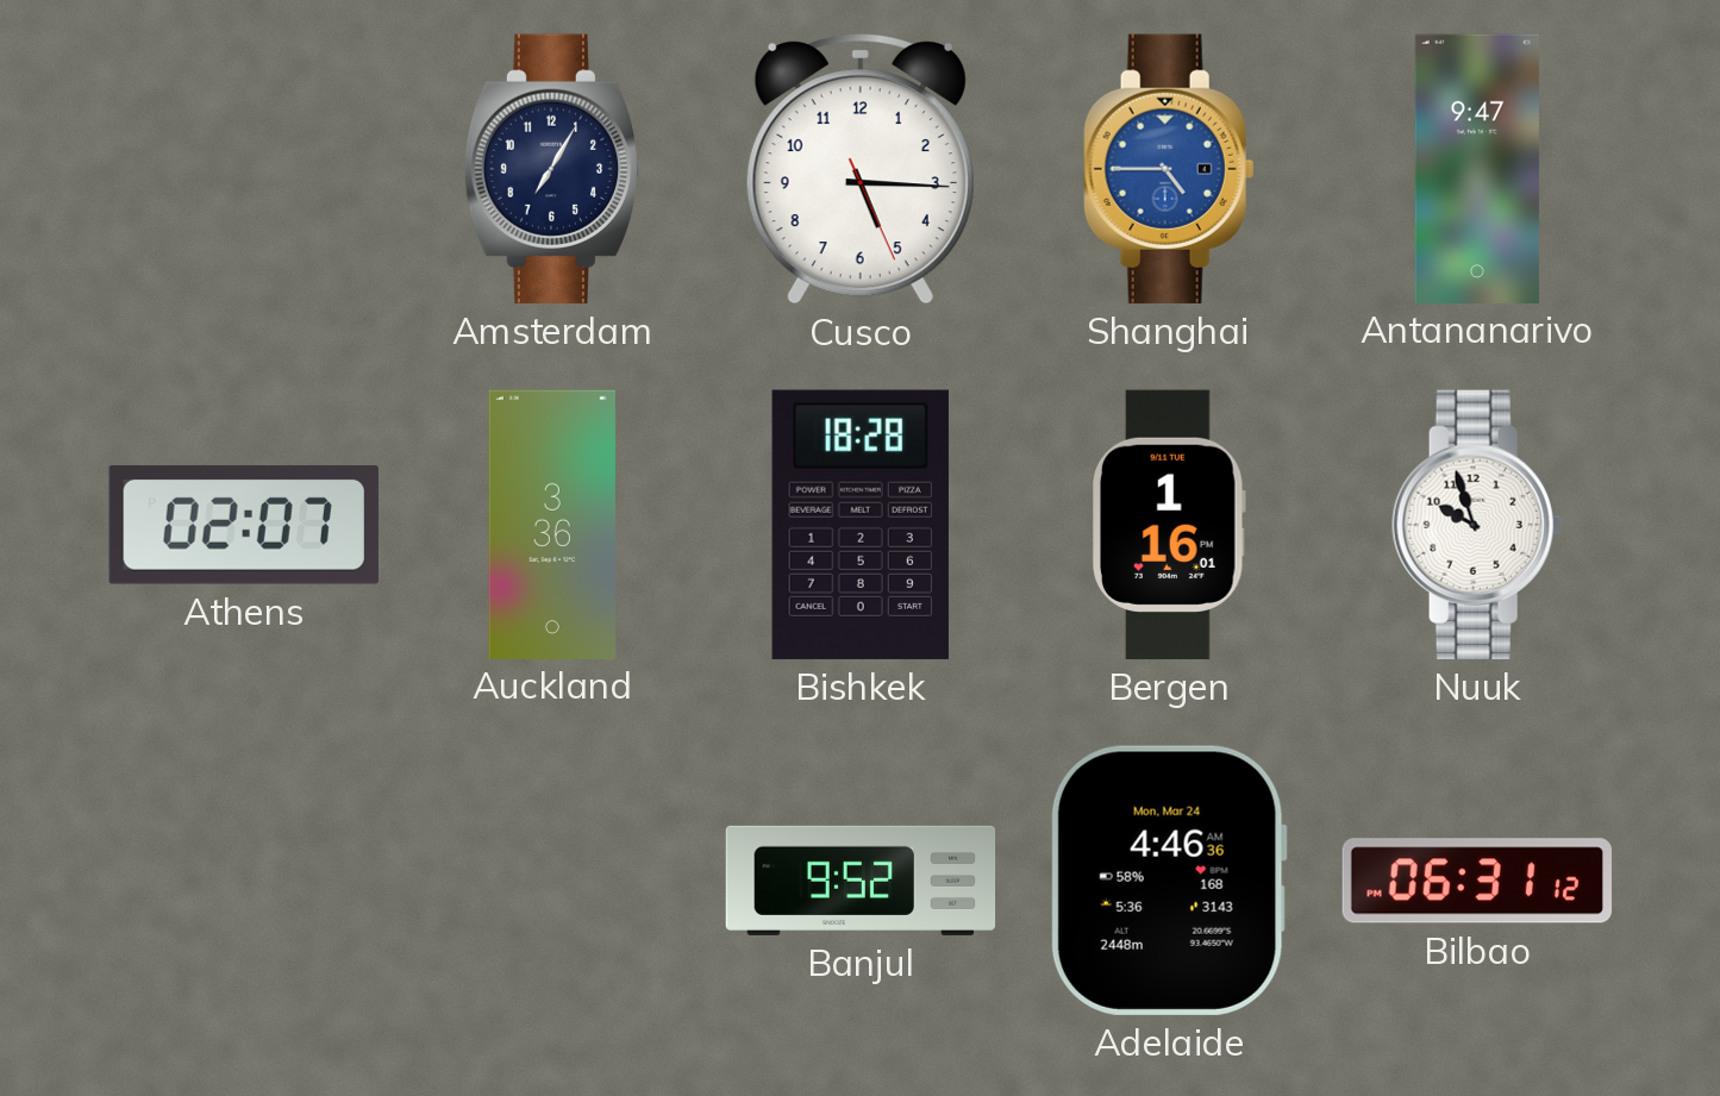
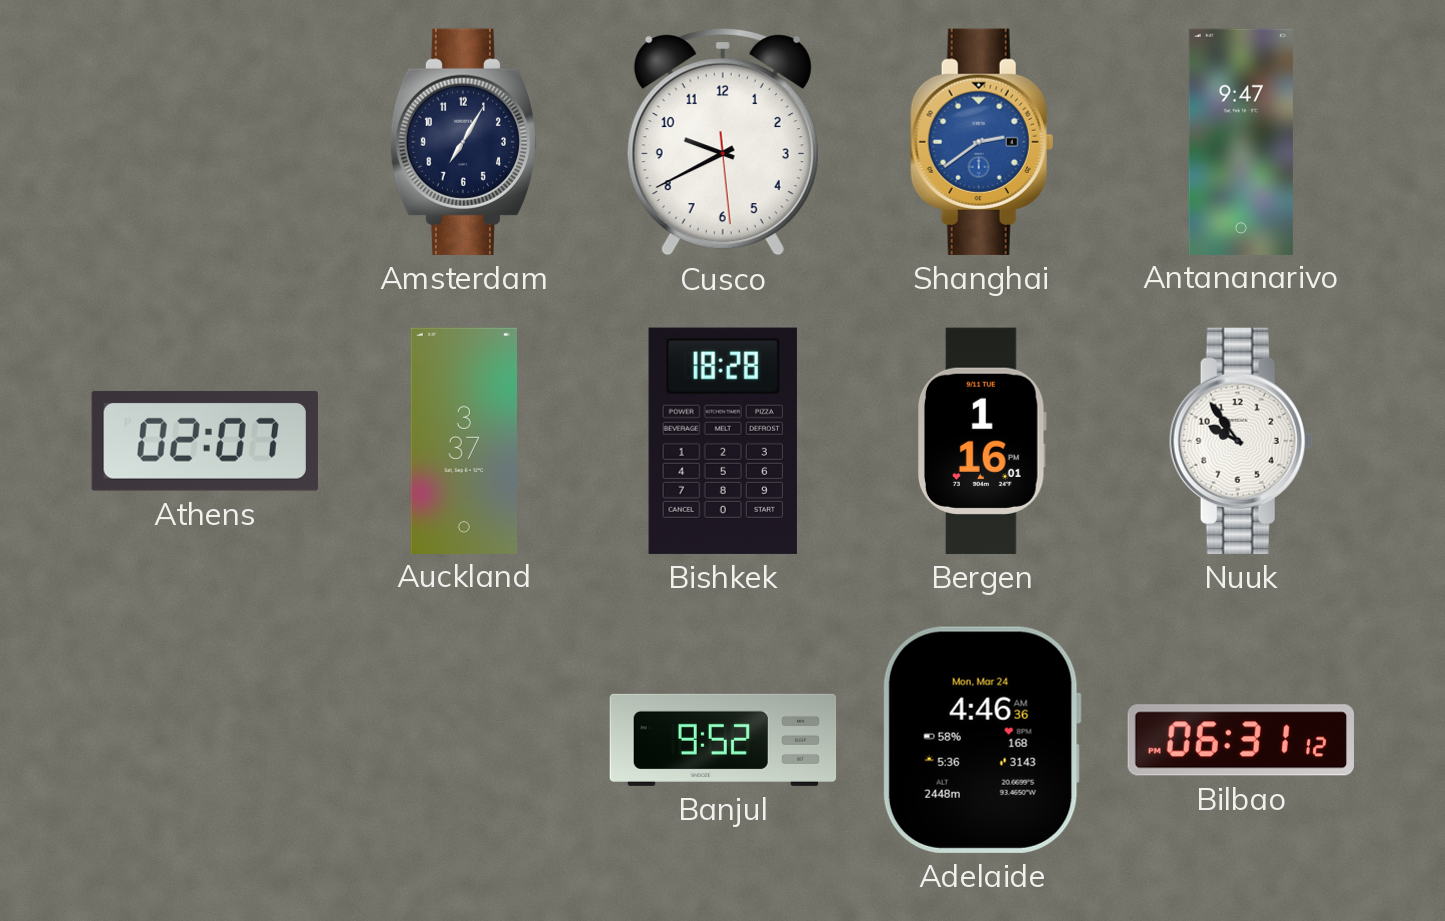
Cusco: 5:15 -> 9:40 (723, 142)
Shanghai: 4:45 -> 2:39 (982, 142)
Auckland: 3:36 -> 3:37 (464, 440)
Nuuk: 9:57 -> 9:54 (1241, 441)
